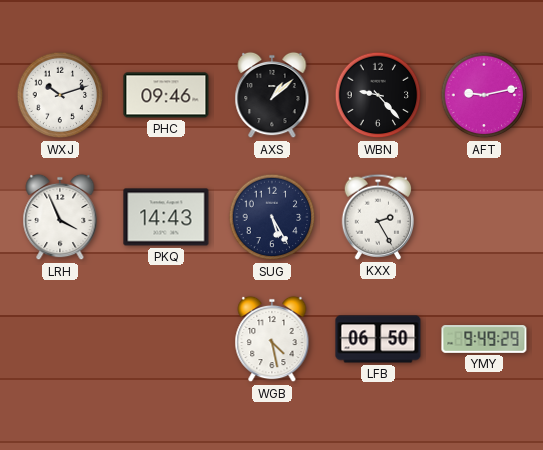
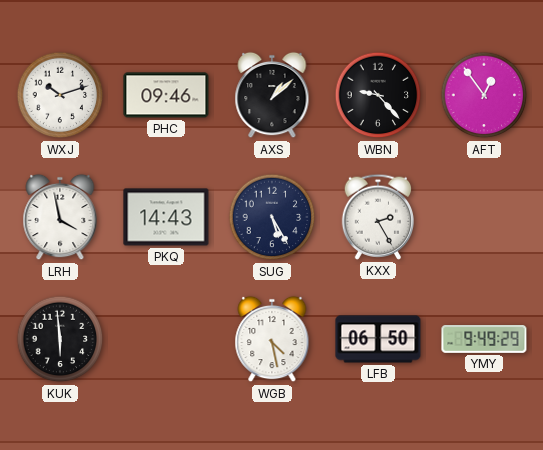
AFT: 9:13 -> 12:54 (484, 95)
LRH: 3:56 -> 3:58 (60, 217)
KUK: none -> 5:59 (60, 339)
